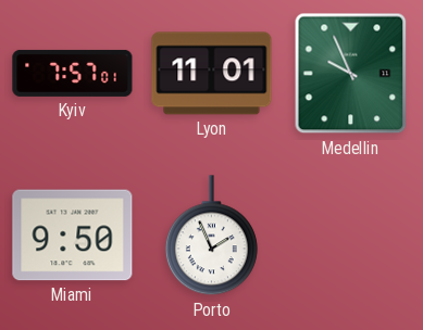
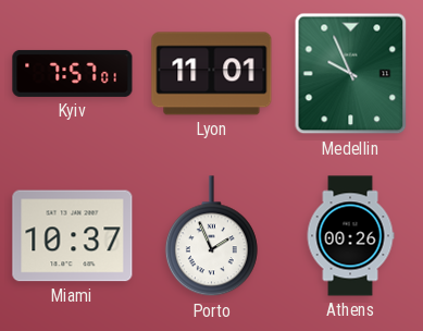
Miami: 9:50 -> 10:37 (73, 236)
Athens: none -> 00:26 (350, 236)
